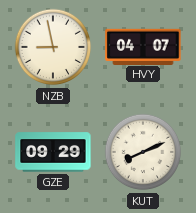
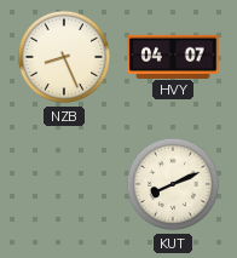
NZB: 8:58 -> 8:26 (64, 57)
GZE: 09:29 -> none (53, 152)
